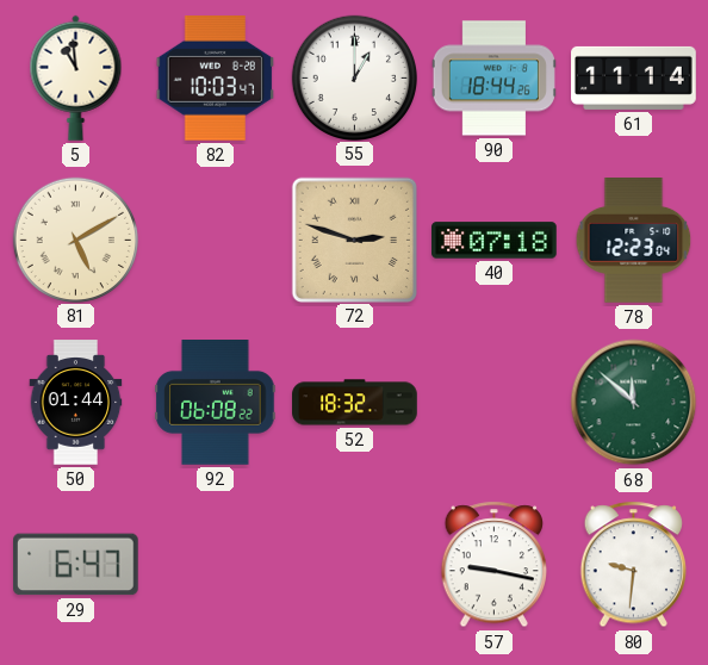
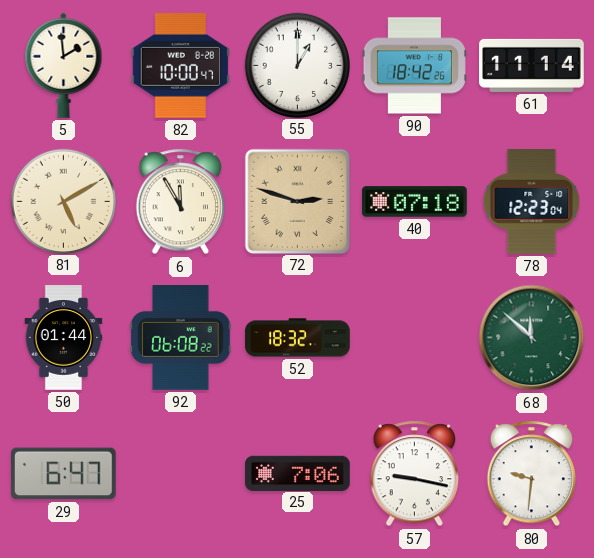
5: 10:59 -> 1:59 (64, 65)
82: 10:03 -> 10:00 (181, 66)
90: 18:44 -> 18:42 (414, 66)
6: none -> 11:55 (180, 202)
25: none -> 7:06 (298, 473)
